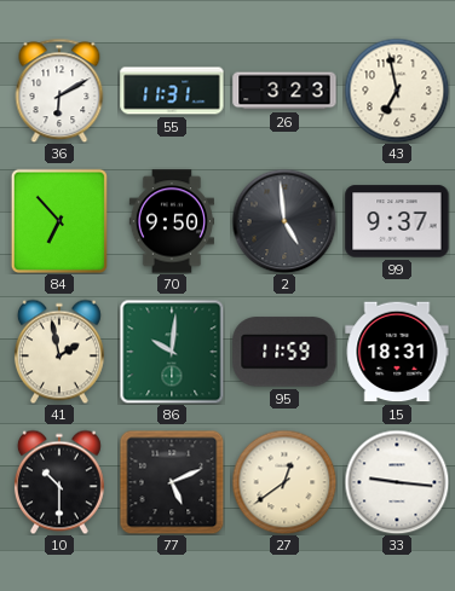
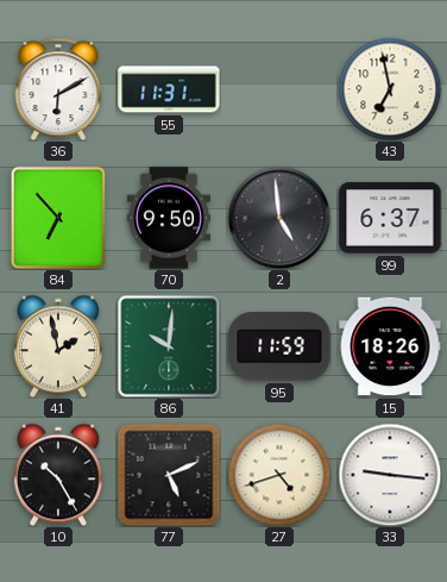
26: 3:23 -> none (284, 91)
99: 9:37 -> 6:37 (390, 218)
15: 18:31 -> 18:26 (390, 346)
10: 10:30 -> 10:25 (58, 475)
27: 12:39 -> 4:42 (279, 475)
